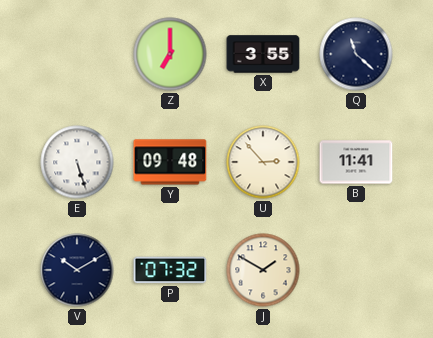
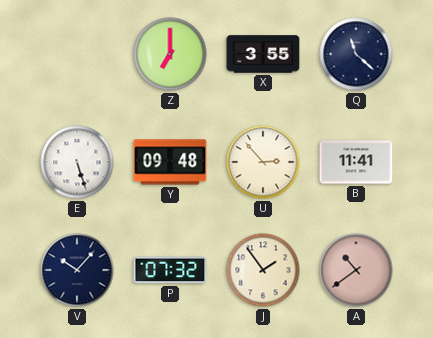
V: 10:10 -> 10:07 (77, 270)
J: 1:50 -> 1:54 (263, 270)
A: none -> 10:39 (356, 270)
